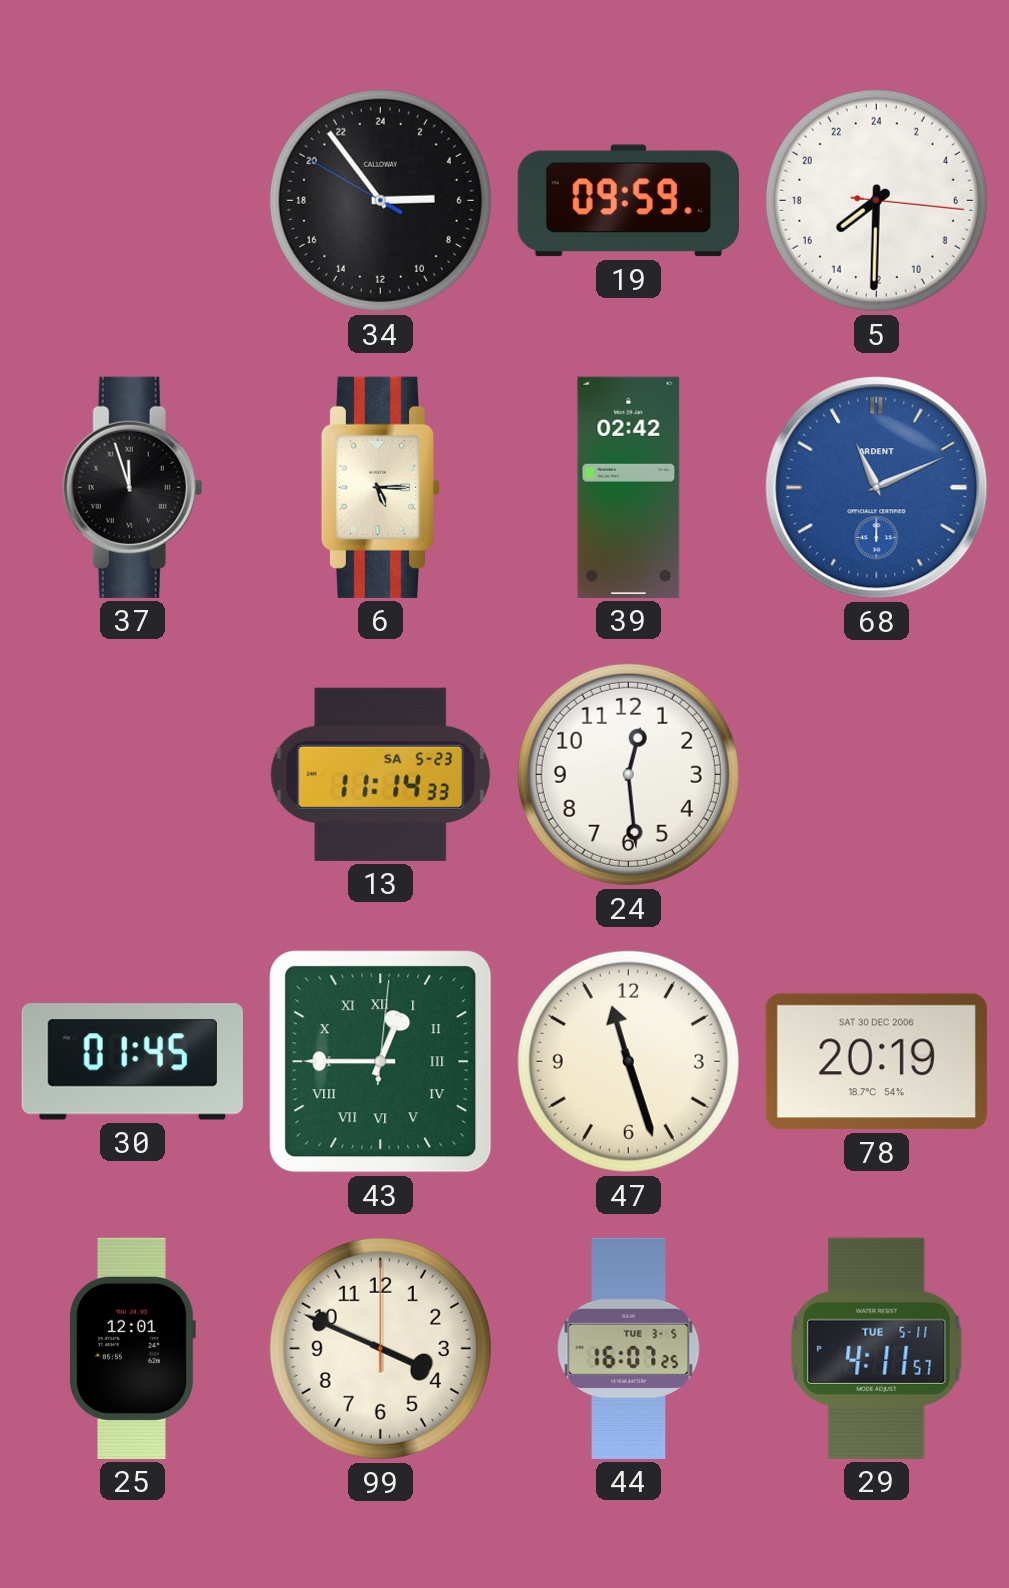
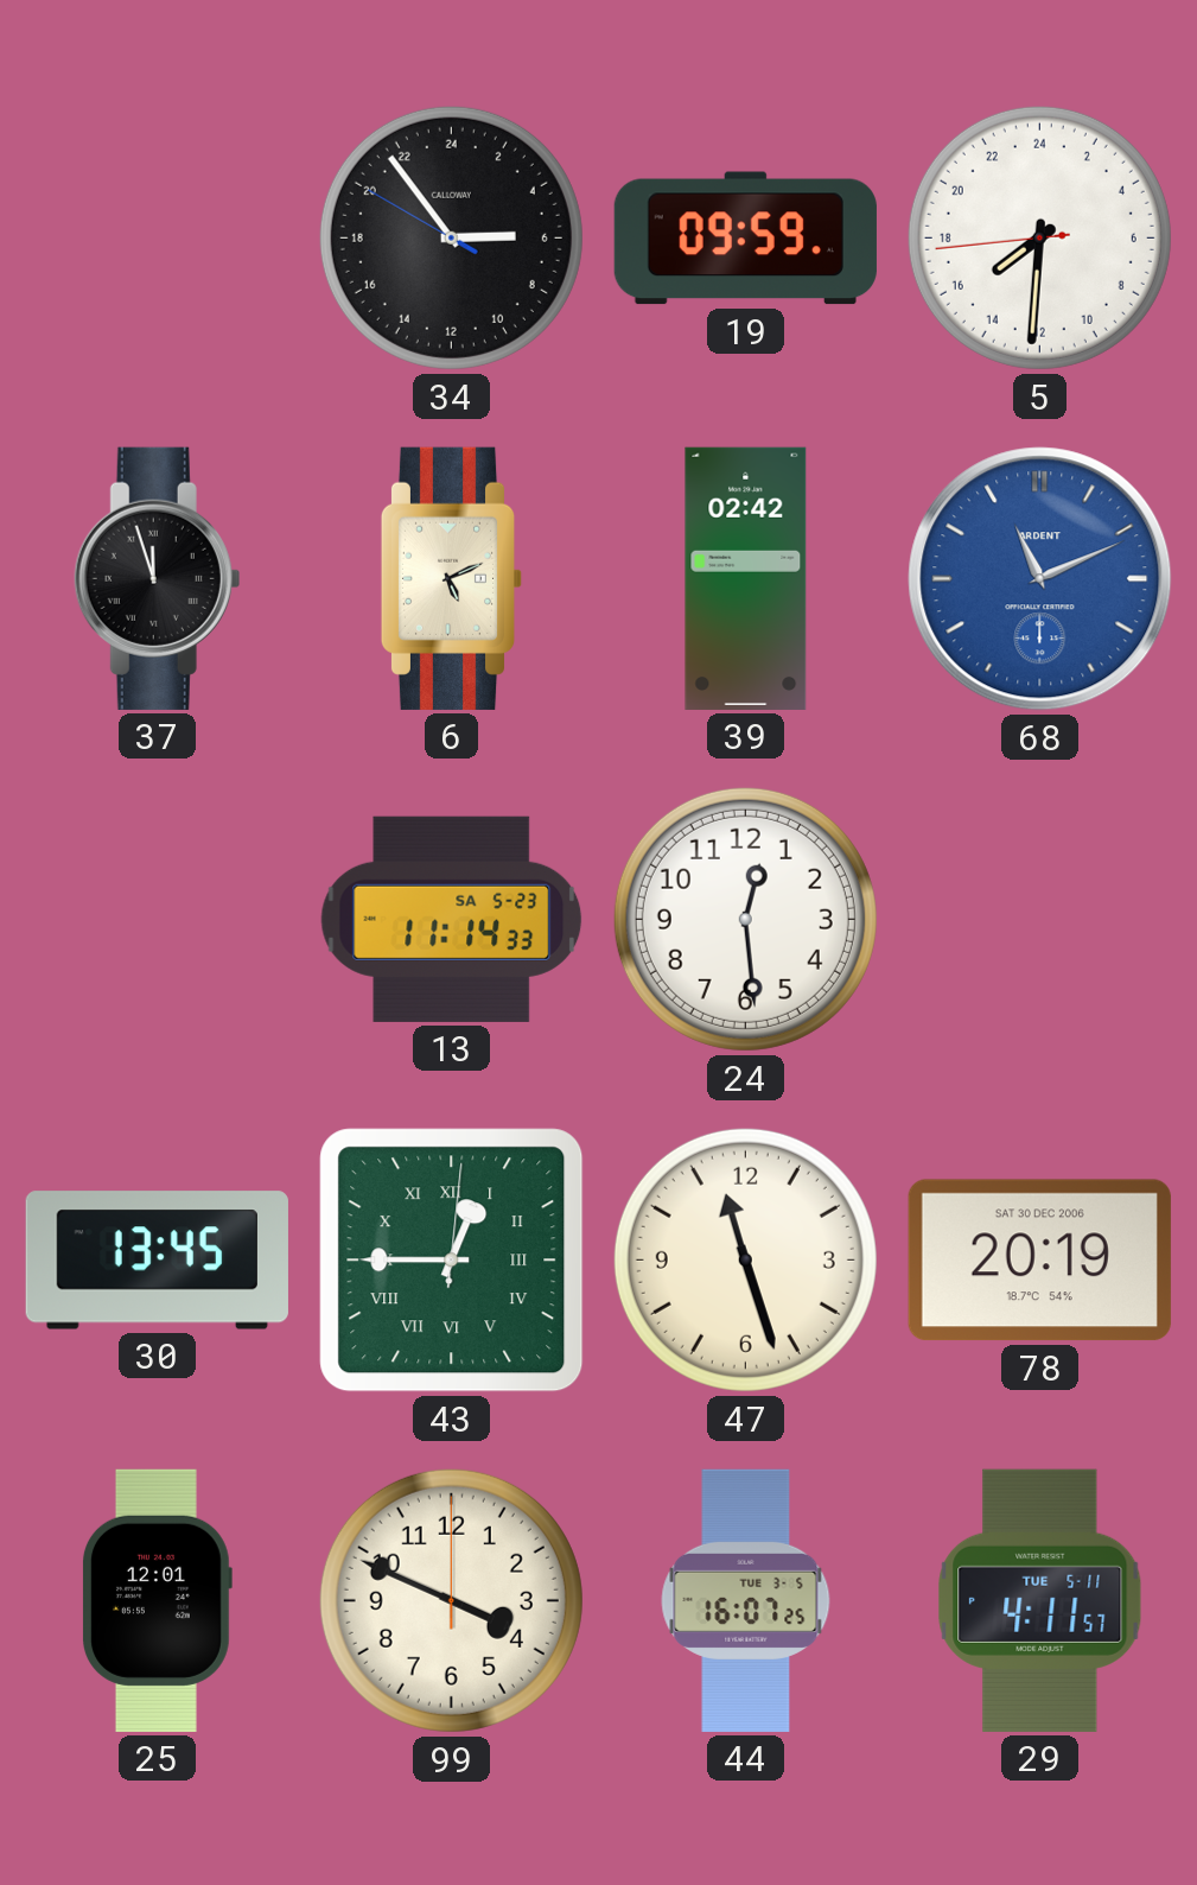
5: 15:30:16 -> 15:30:44 (1039, 237)
6: 5:15 -> 5:11 (452, 578)
30: 01:45 -> 13:45 (157, 1261)
